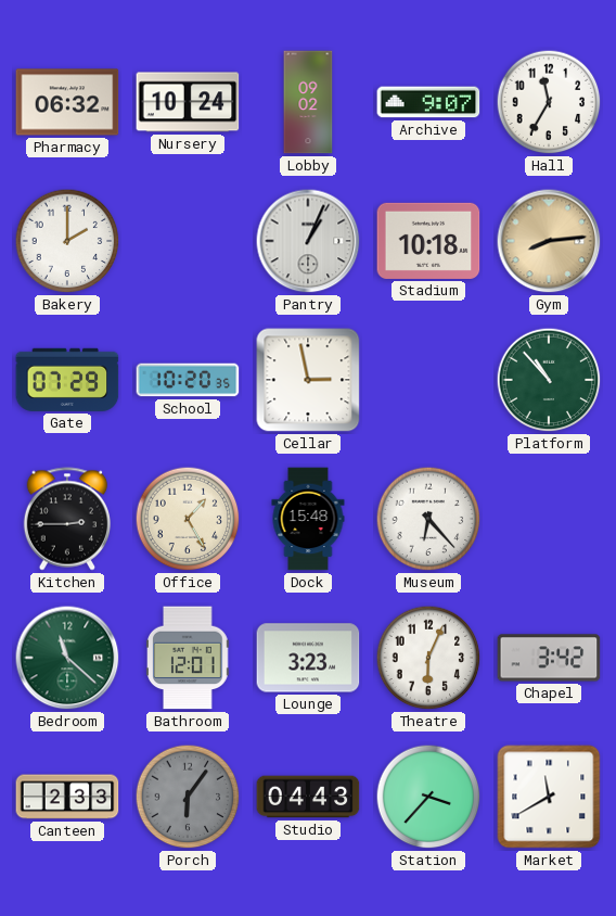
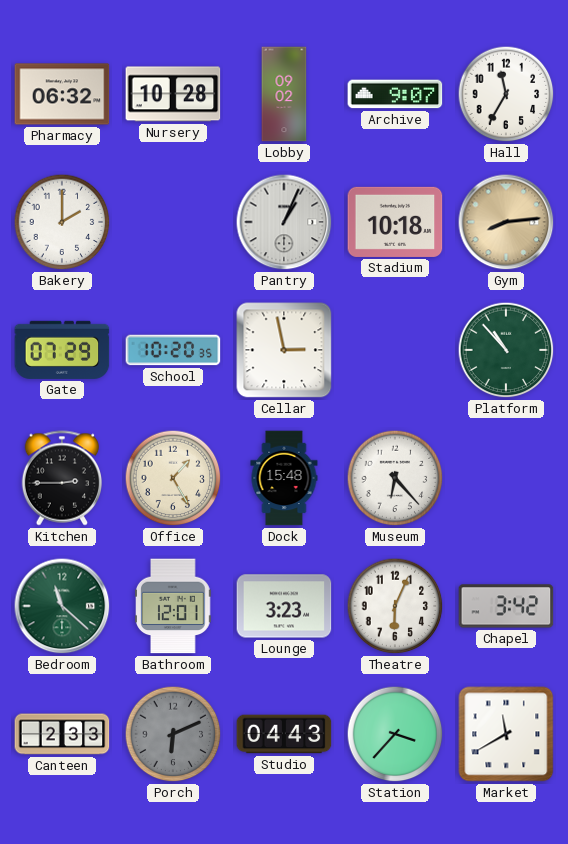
Nursery: 10:24 -> 10:28 (173, 94)
Porch: 6:06 -> 6:11 (173, 734)
